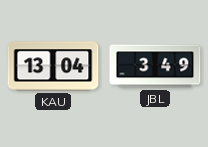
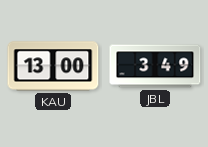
KAU: 13:04 -> 13:00 (53, 66)
